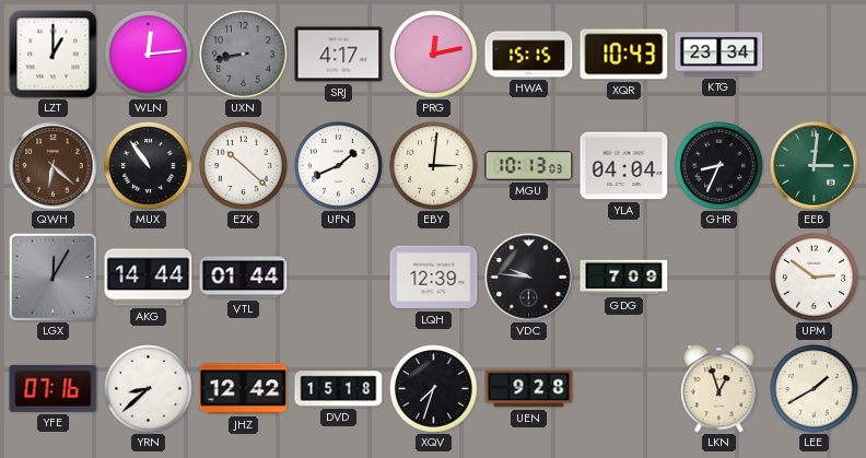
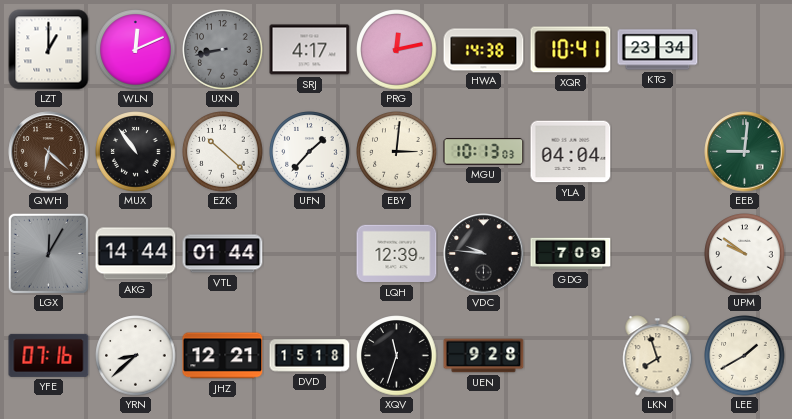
WLN: 12:14 -> 12:11 (136, 50)
HWA: 15:15 -> 14:38 (484, 50)
XQR: 10:43 -> 10:41 (571, 50)
UFN: 1:41 -> 1:37 (310, 152)
GHR: 8:34 -> none (719, 166)
EEB: 3:01 -> 9:01 (745, 152)
UPM: 2:51 -> 9:51 (745, 254)
JHZ: 12:42 -> 12:21 (223, 356)
XQV: 7:33 -> 11:33 (397, 356)
LKN: 12:57 -> 7:57 (658, 356)
